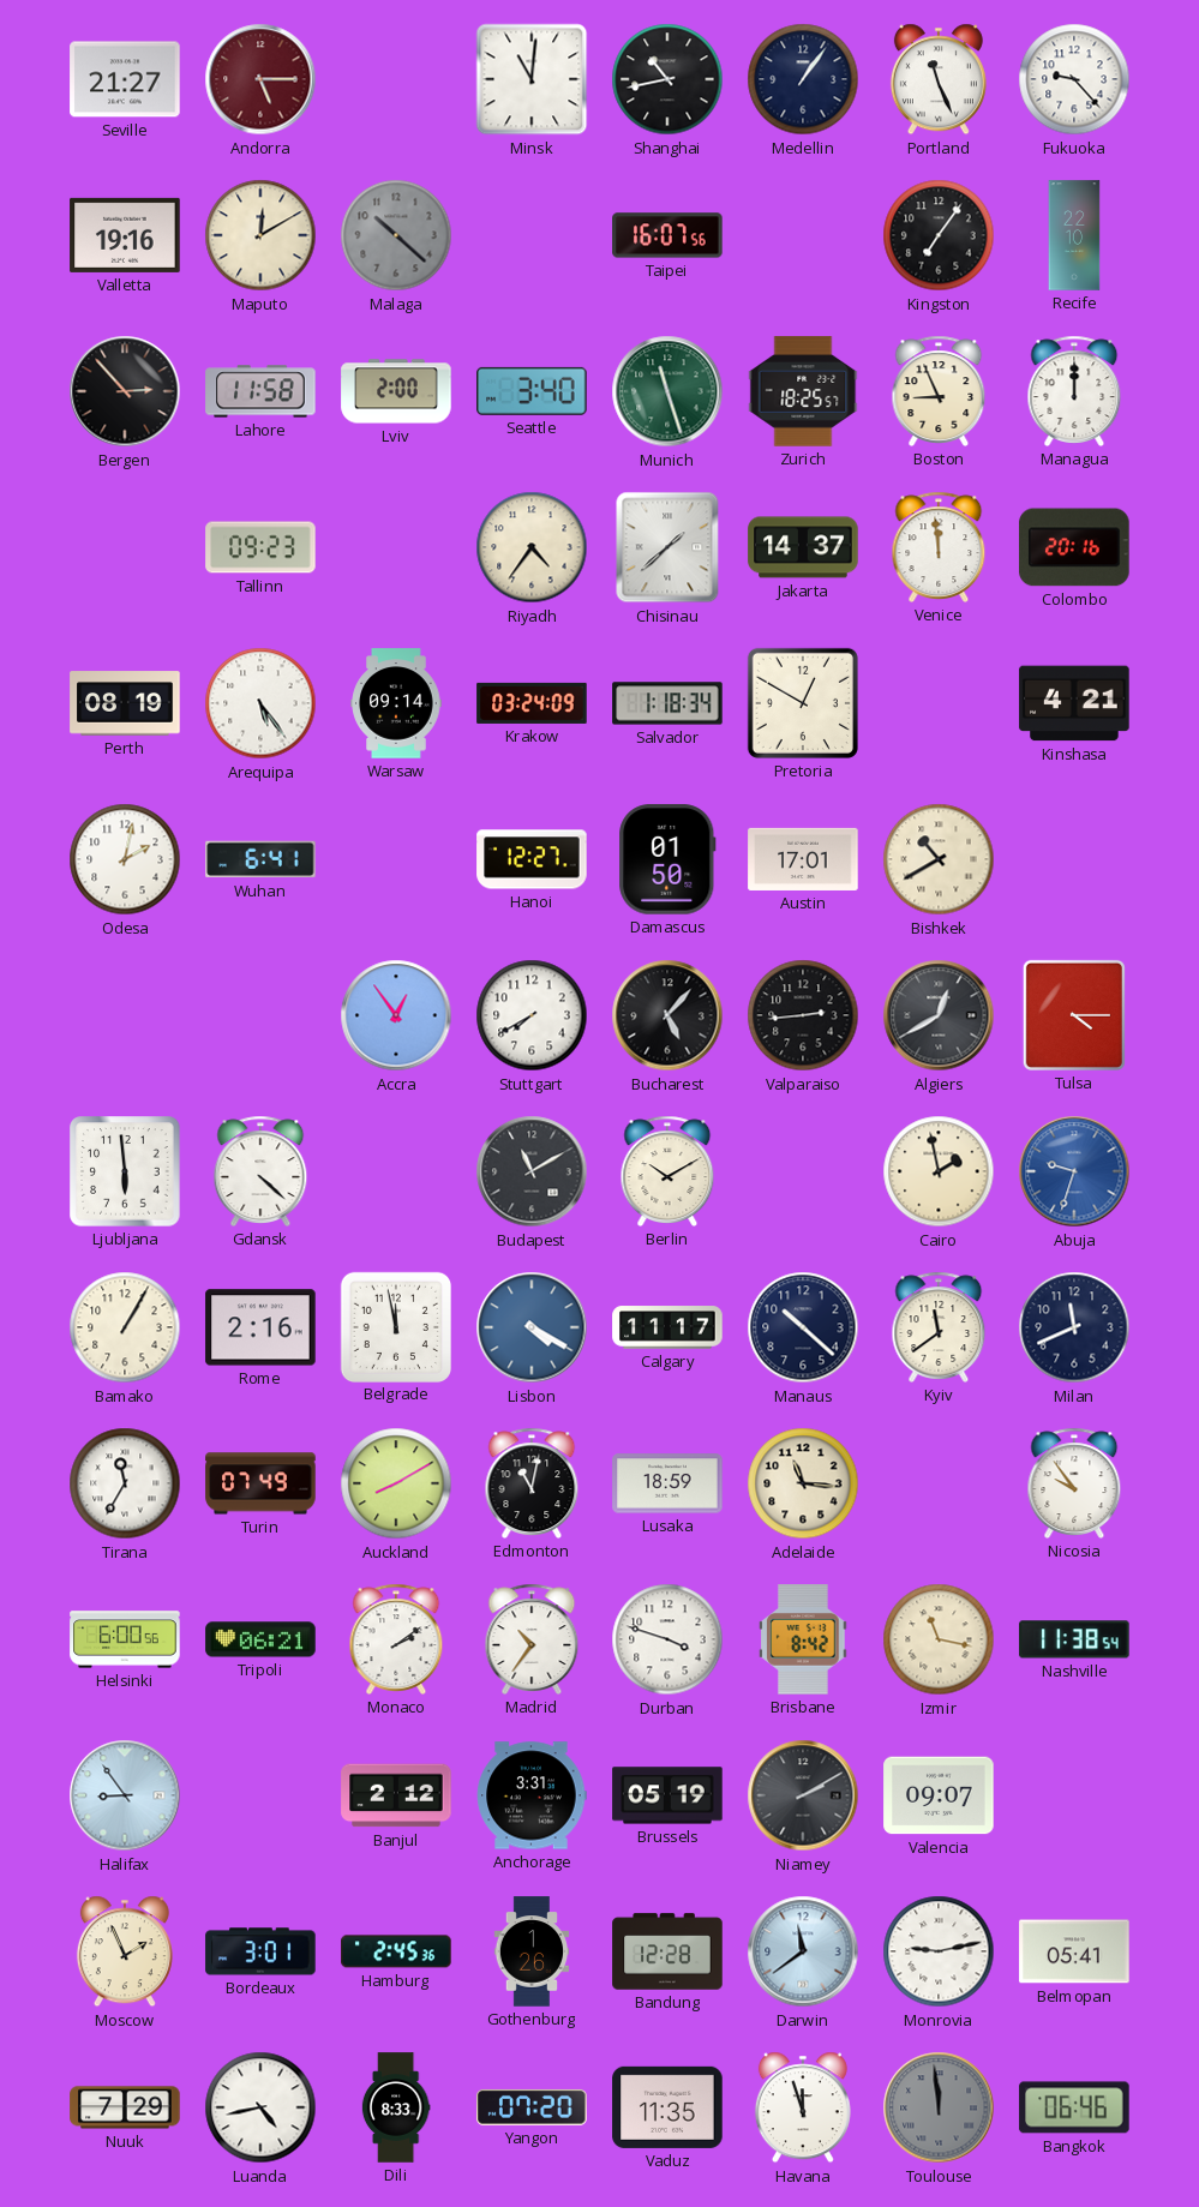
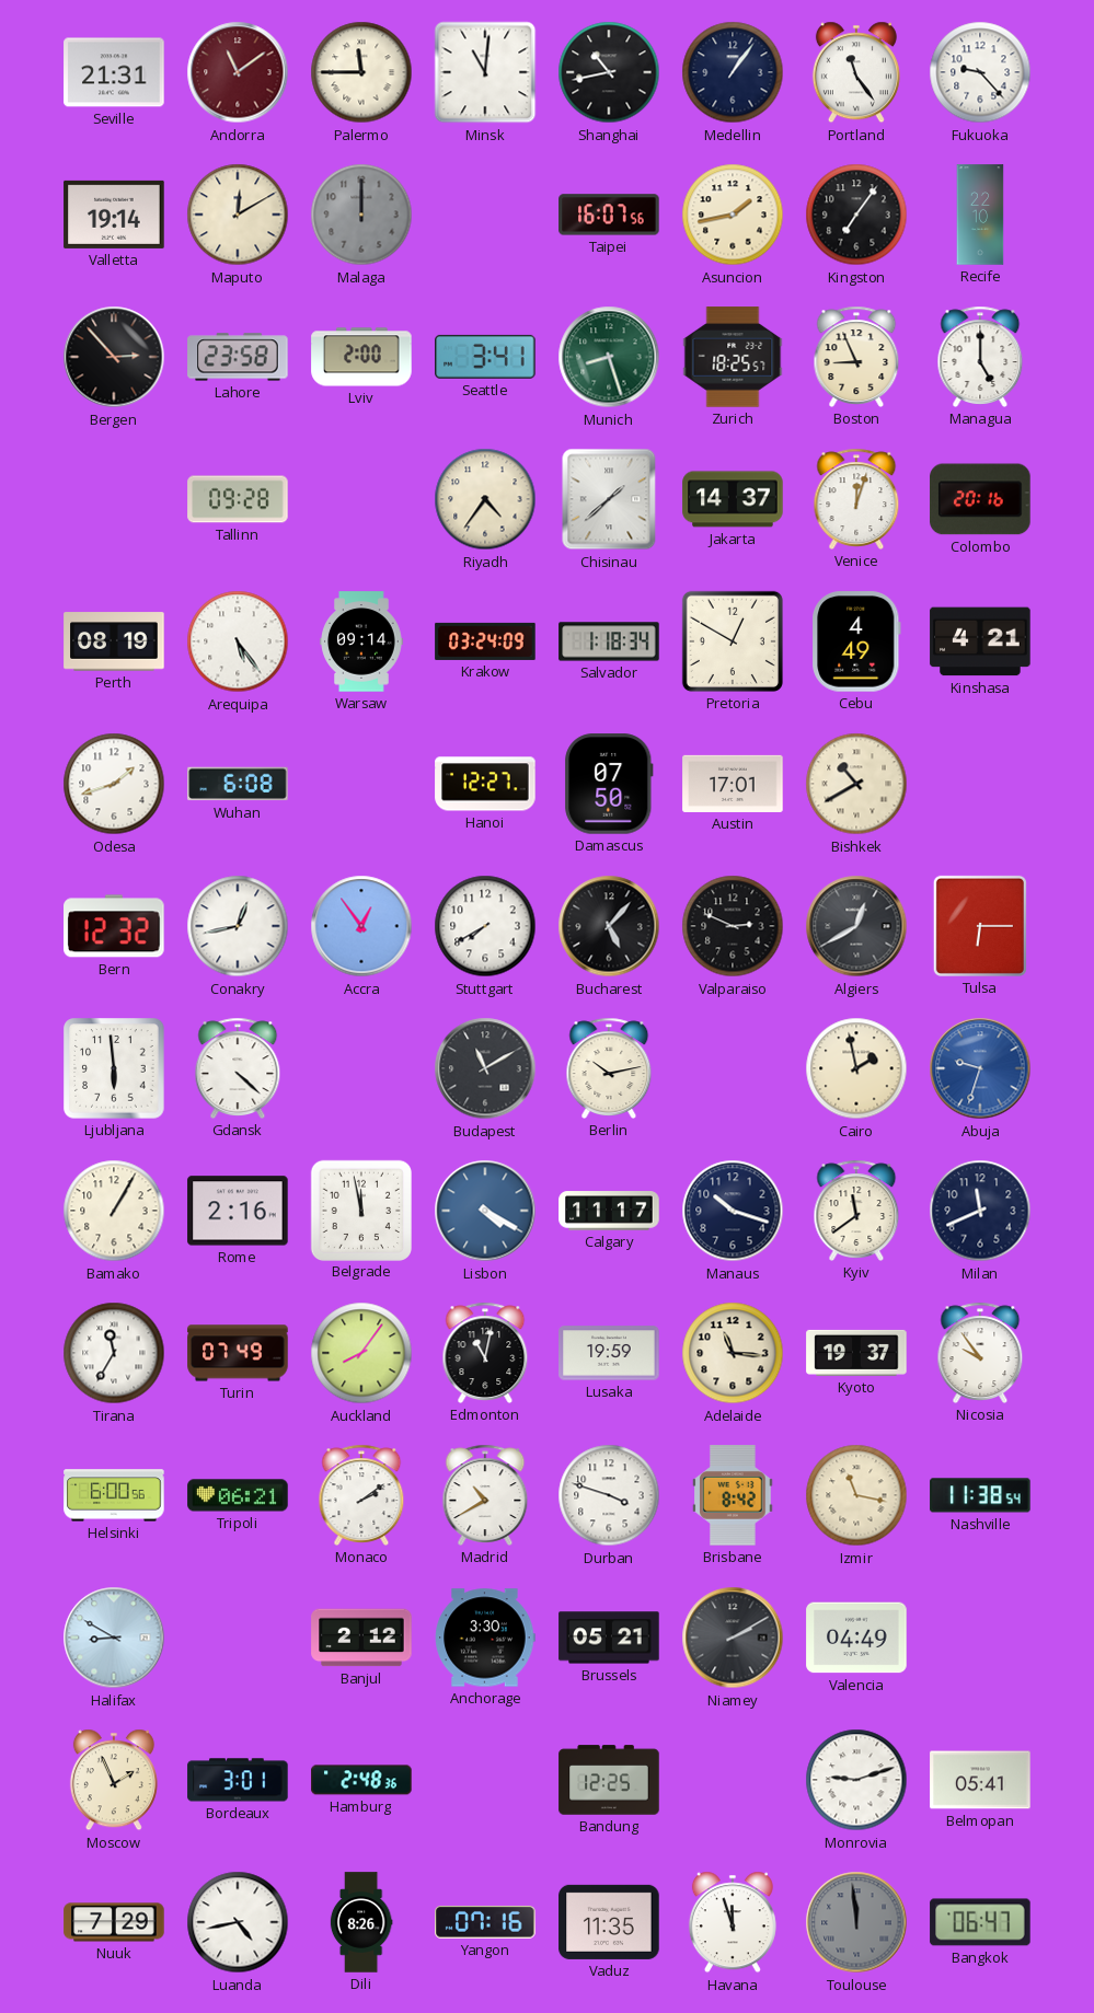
Seville: 21:27 -> 21:31 (114, 72)
Andorra: 5:15 -> 11:09 (238, 72)
Palermo: none -> 11:45 (361, 72)
Portland: 11:26 -> 11:24 (856, 72)
Valletta: 19:16 -> 19:14 (114, 215)
Malaga: 10:22 -> 12:00 (361, 215)
Asuncion: none -> 1:43 (733, 215)
Lahore: 11:58 -> 23:58 (238, 357)
Seattle: 3:40 -> 3:41 (485, 357)
Munich: 11:27 -> 8:27 (609, 357)
Managua: 12:00 -> 5:00 (980, 357)
Tallinn: 09:23 -> 09:28 (238, 499)
Venice: 11:59 -> 12:03 (856, 499)
Cebu: none -> 4:49 (856, 641)
Odesa: 2:02 -> 1:42 (114, 784)
Wuhan: 6:41 -> 6:08 (238, 784)
Damascus: 01:50 -> 07:50 (609, 784)
Bern: none -> 12:32 (114, 926)
Conakry: none -> 12:43 (238, 926)
Valparaiso: 2:44 -> 2:49 (733, 926)
Tulsa: 4:15 -> 6:15 (980, 926)
Berlin: 10:10 -> 10:13 (609, 1068)
Manaus: 10:22 -> 10:18 (733, 1211)
Auckland: 8:10 -> 8:06 (361, 1353)
Lusaka: 18:59 -> 19:59 (609, 1353)
Kyoto: none -> 19:37 (856, 1353)
Madrid: 10:36 -> 10:40 (485, 1495)
Halifax: 8:54 -> 8:50 (114, 1638)
Anchorage: 3:31 -> 3:30 (485, 1638)
Brussels: 05:19 -> 05:21 (609, 1638)
Valencia: 09:07 -> 04:49 (856, 1638)
Hamburg: 2:45 -> 2:48 (361, 1780)
Gothenburg: 1:26 -> none (532, 1951)
Bandung: 12:28 -> 12:25 (609, 1780)
Darwin: 11:39 -> none (803, 1951)
Monrovia: 9:13 -> 9:12 (856, 1780)
Dili: 8:33 -> 8:26 (361, 1922)
Yangon: 07:20 -> 07:16 (485, 1922)
Bangkok: 06:46 -> 06:47 (980, 1922)
